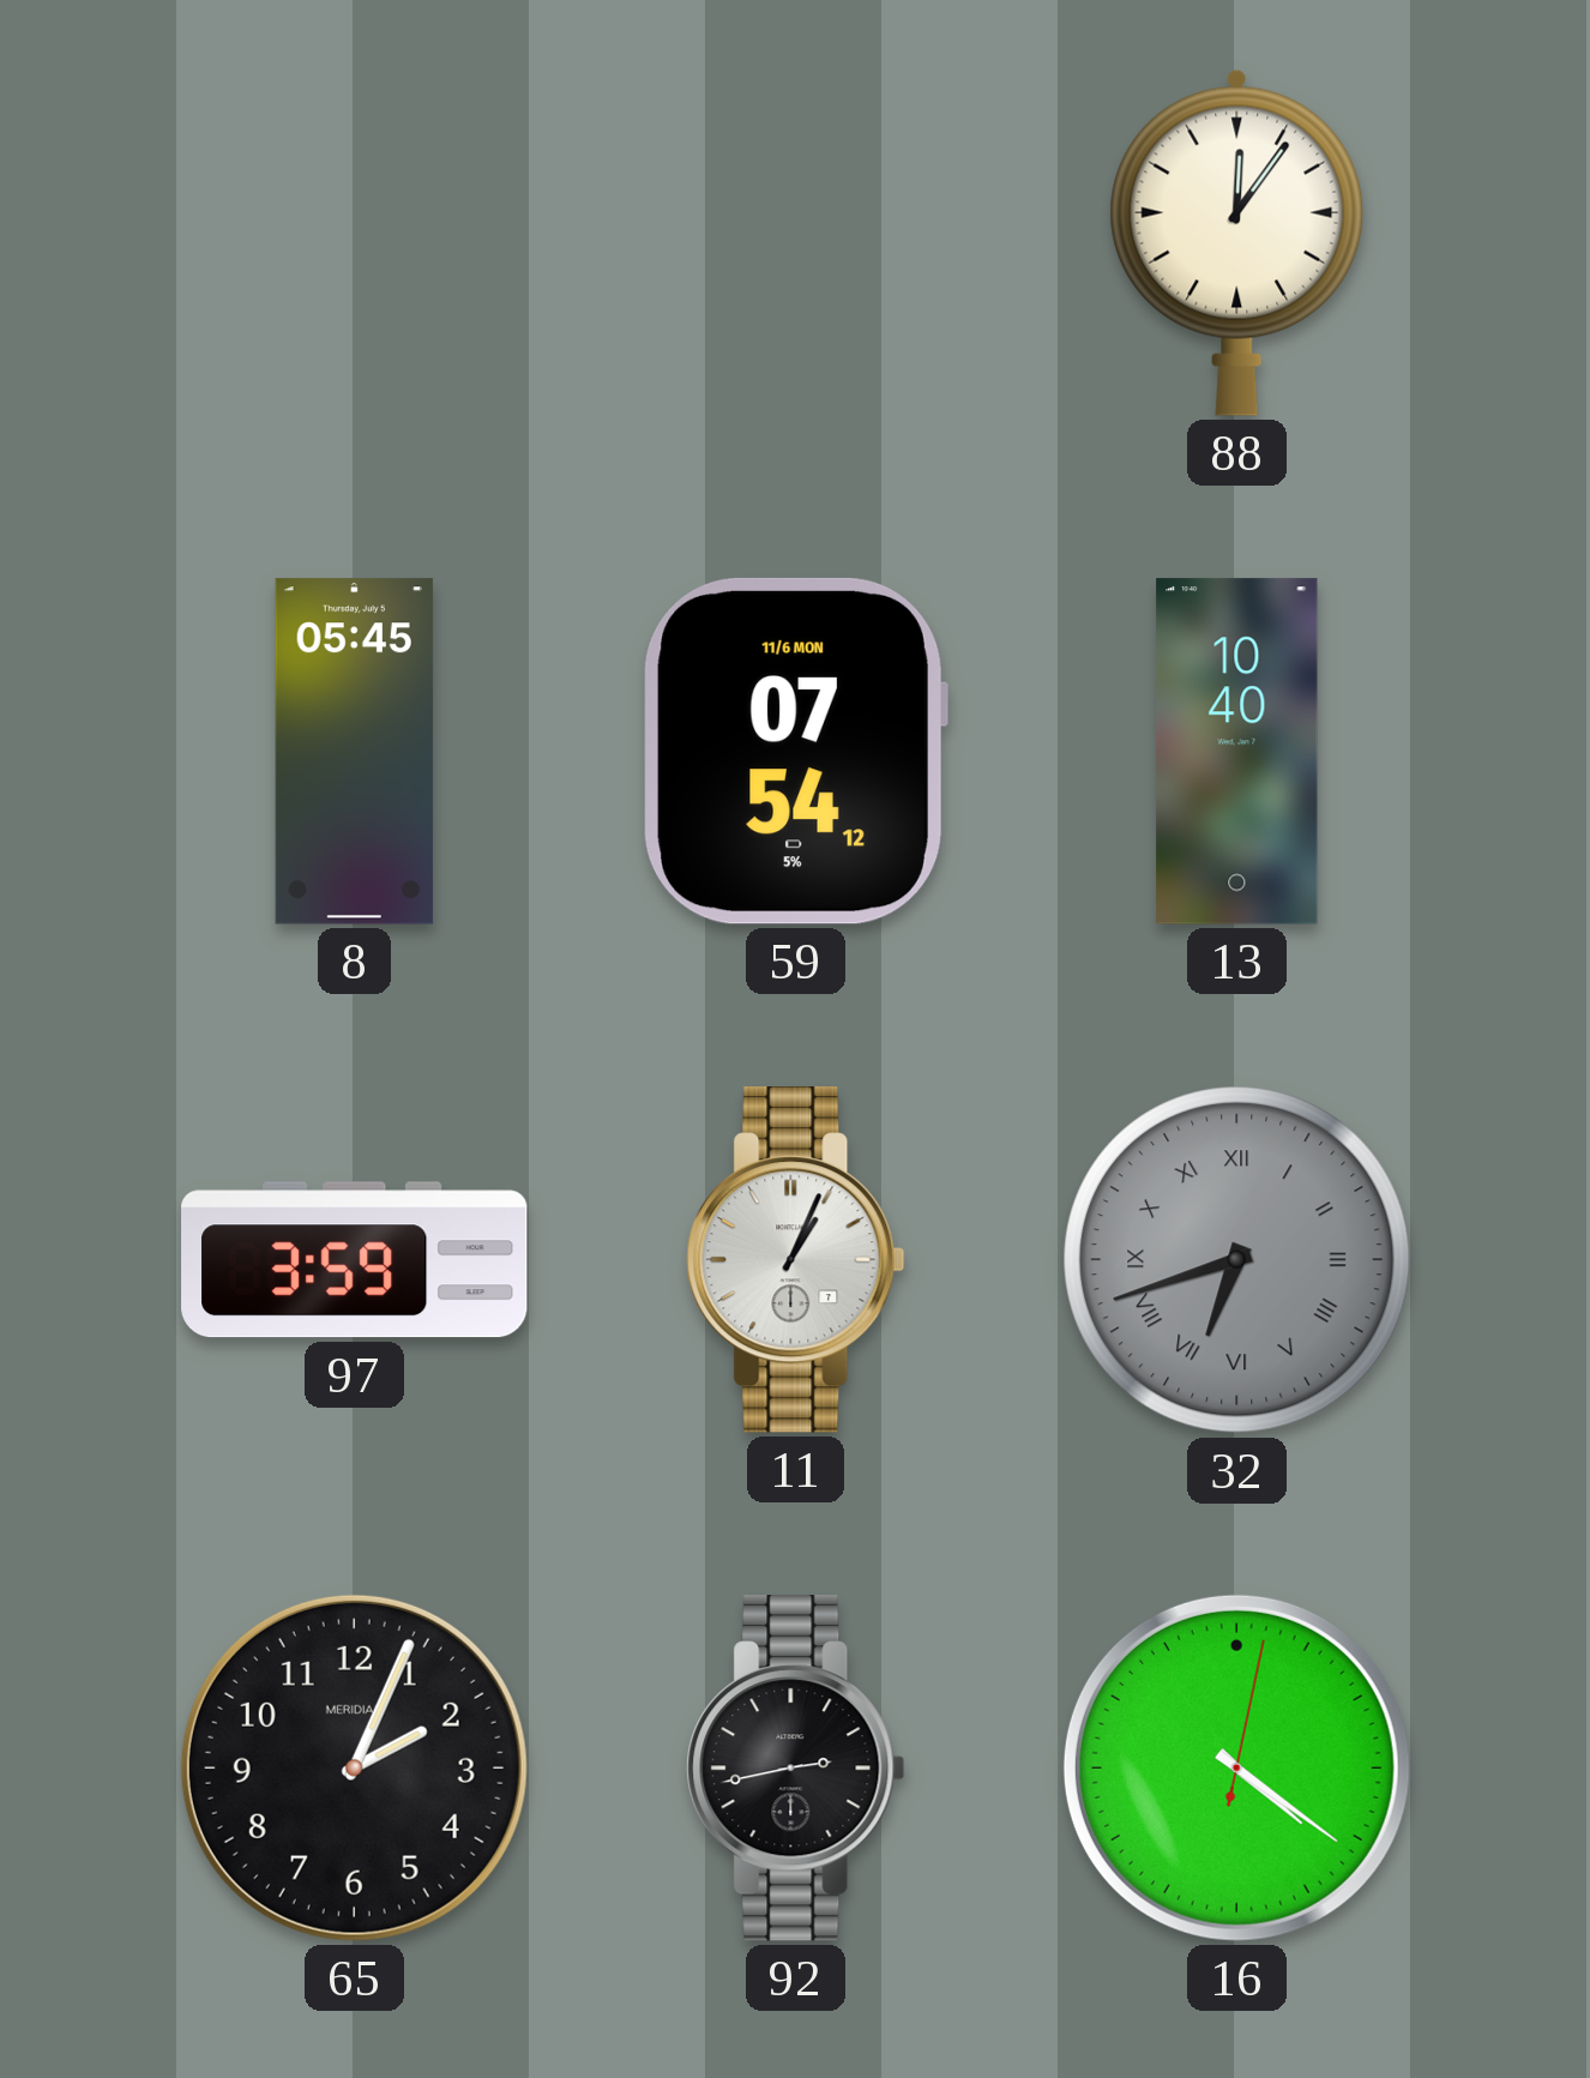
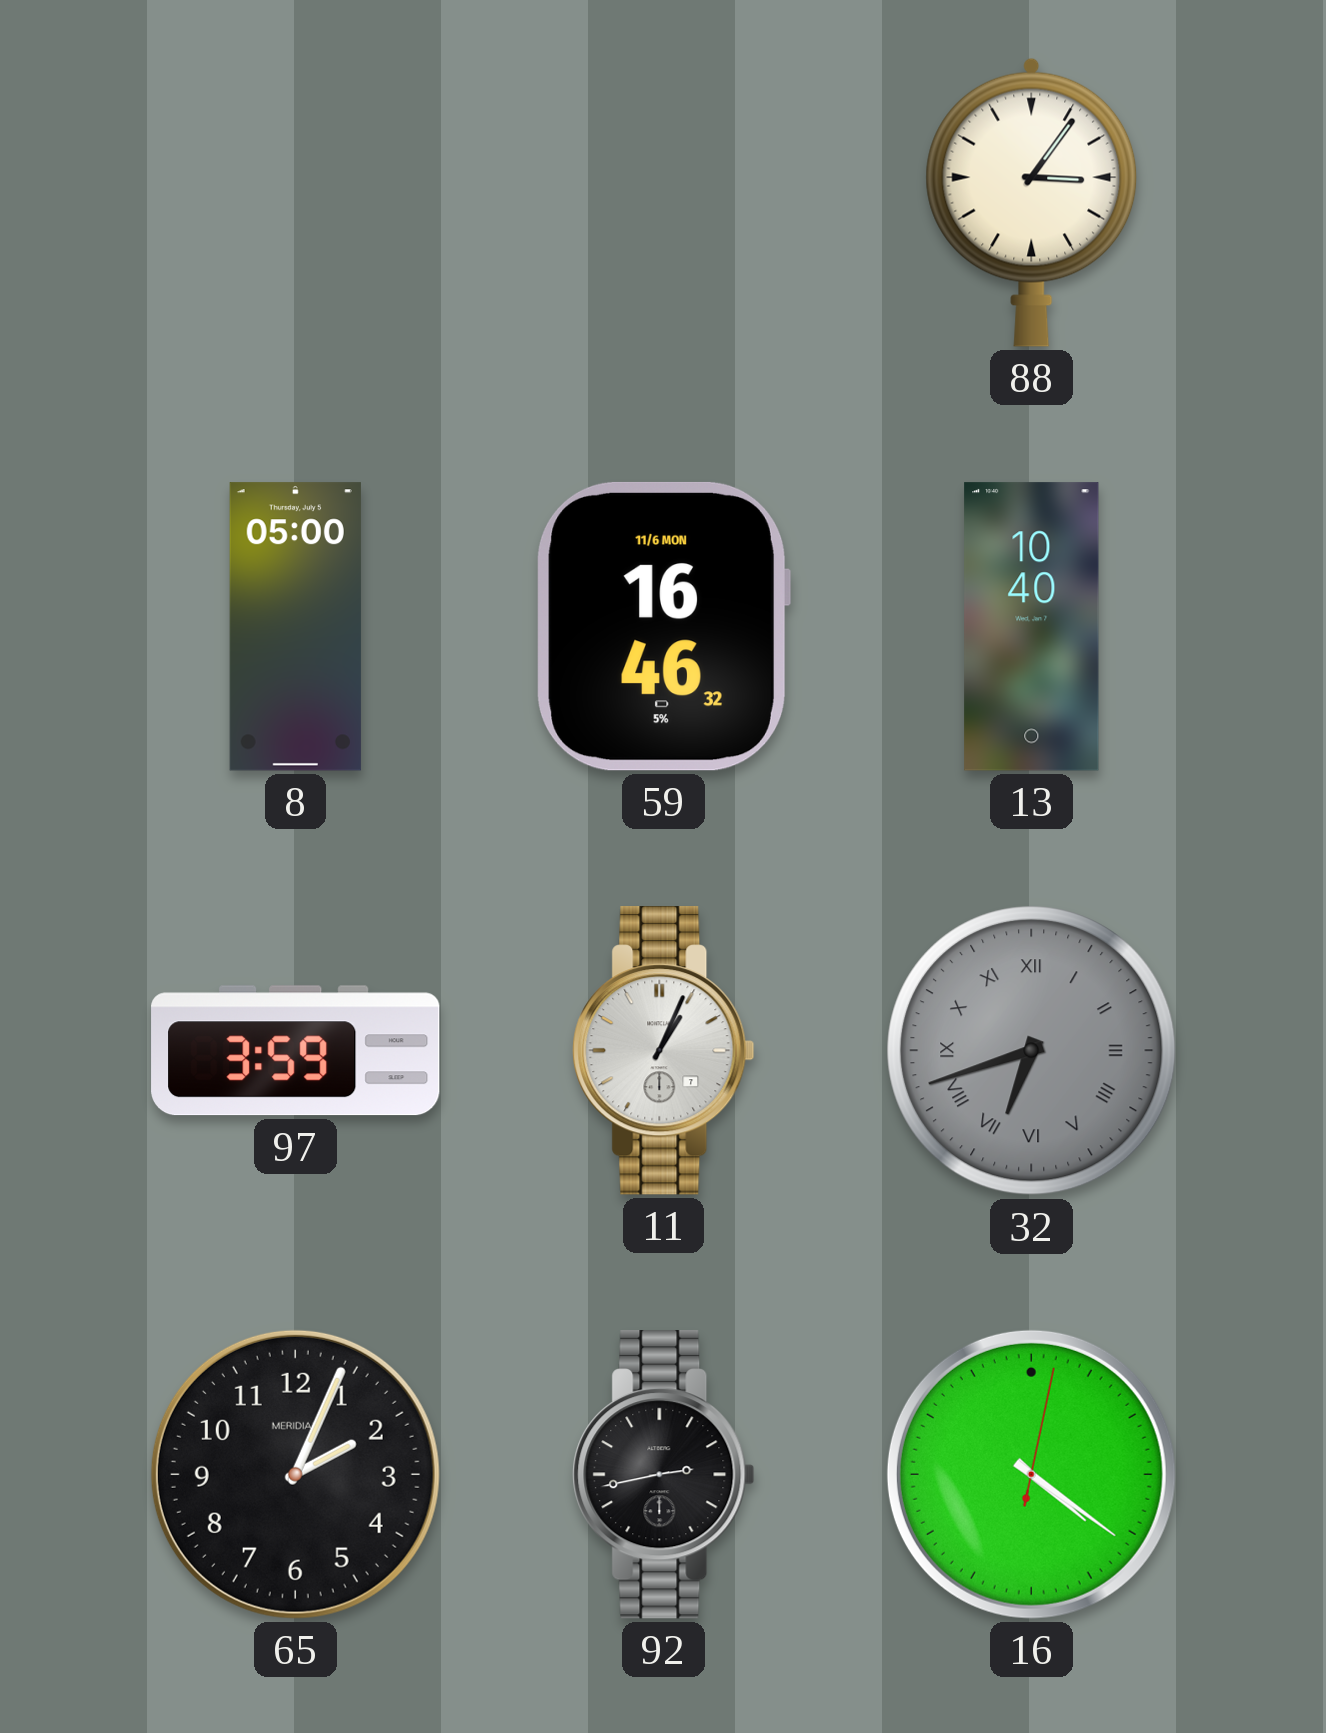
88: 12:06 -> 3:06 (1032, 202)
8: 05:45 -> 05:00 (295, 627)
59: 07:54 -> 16:46 (663, 626)
